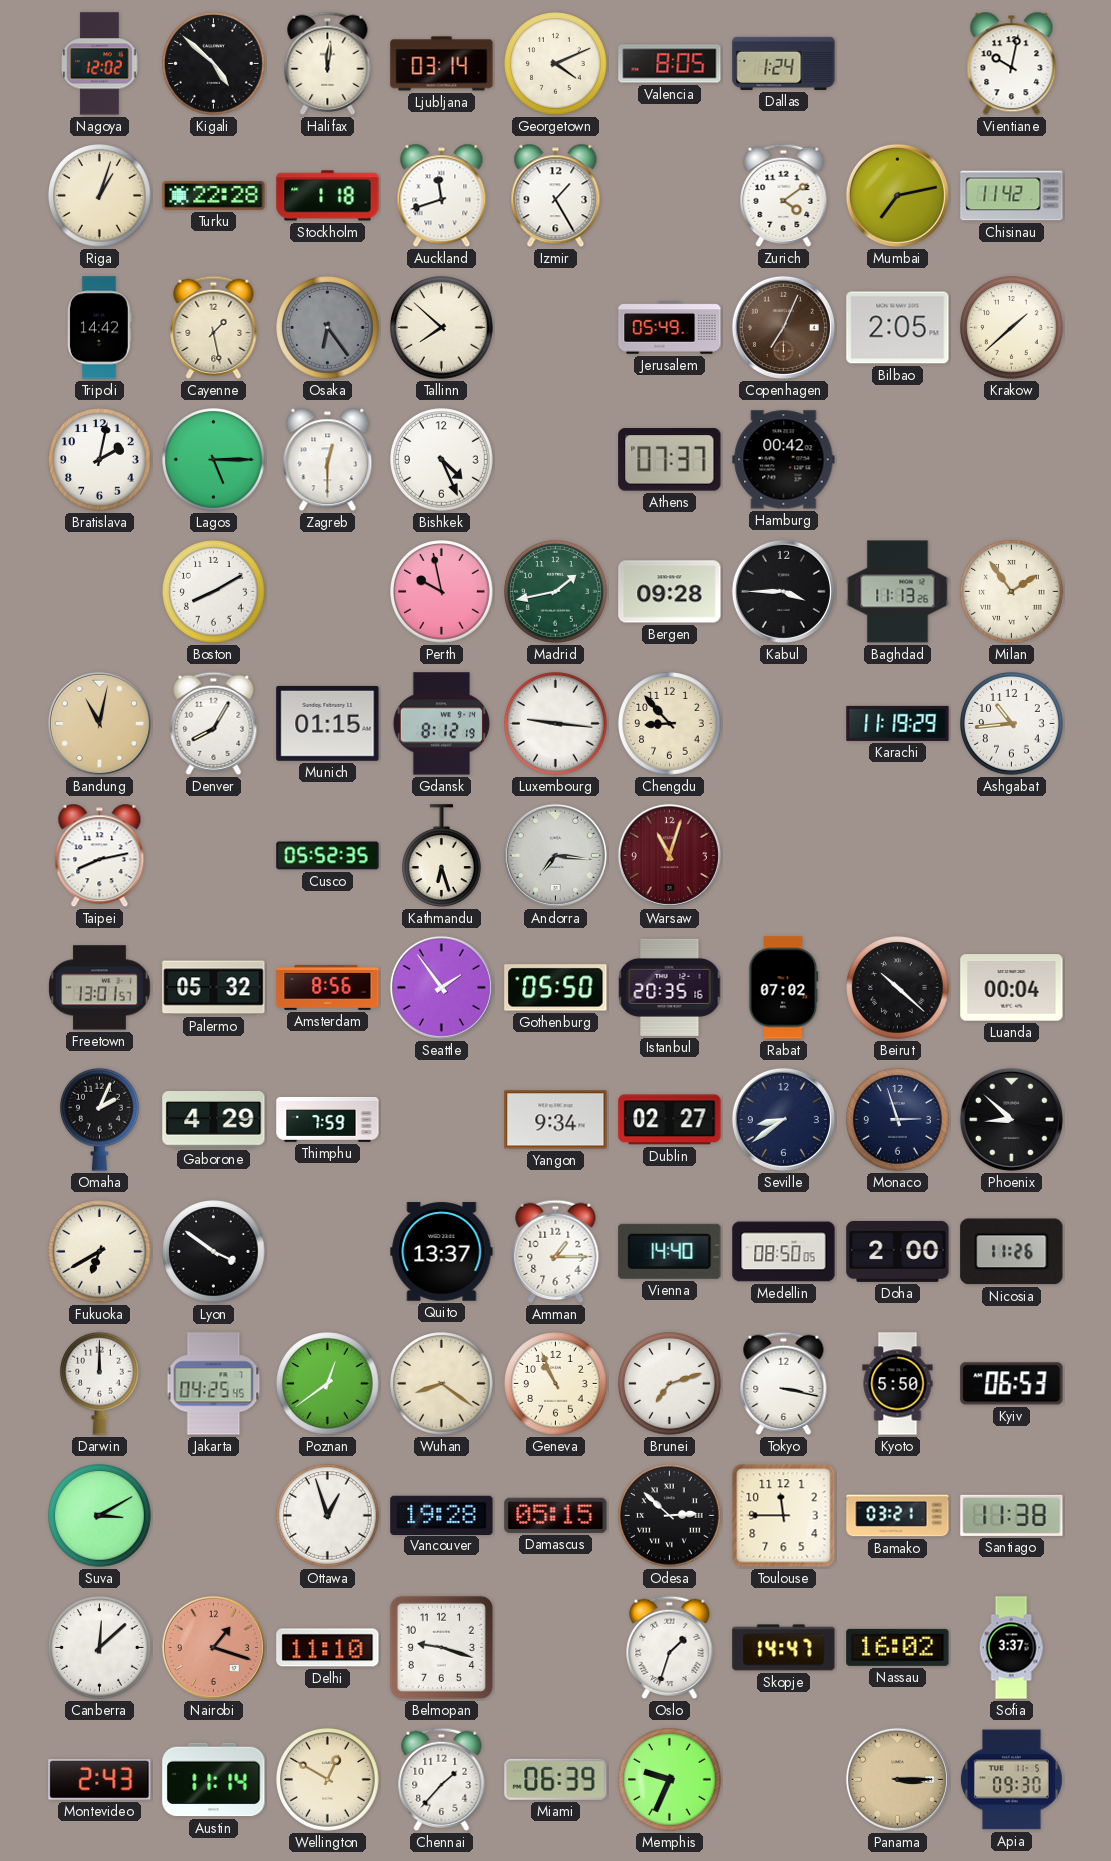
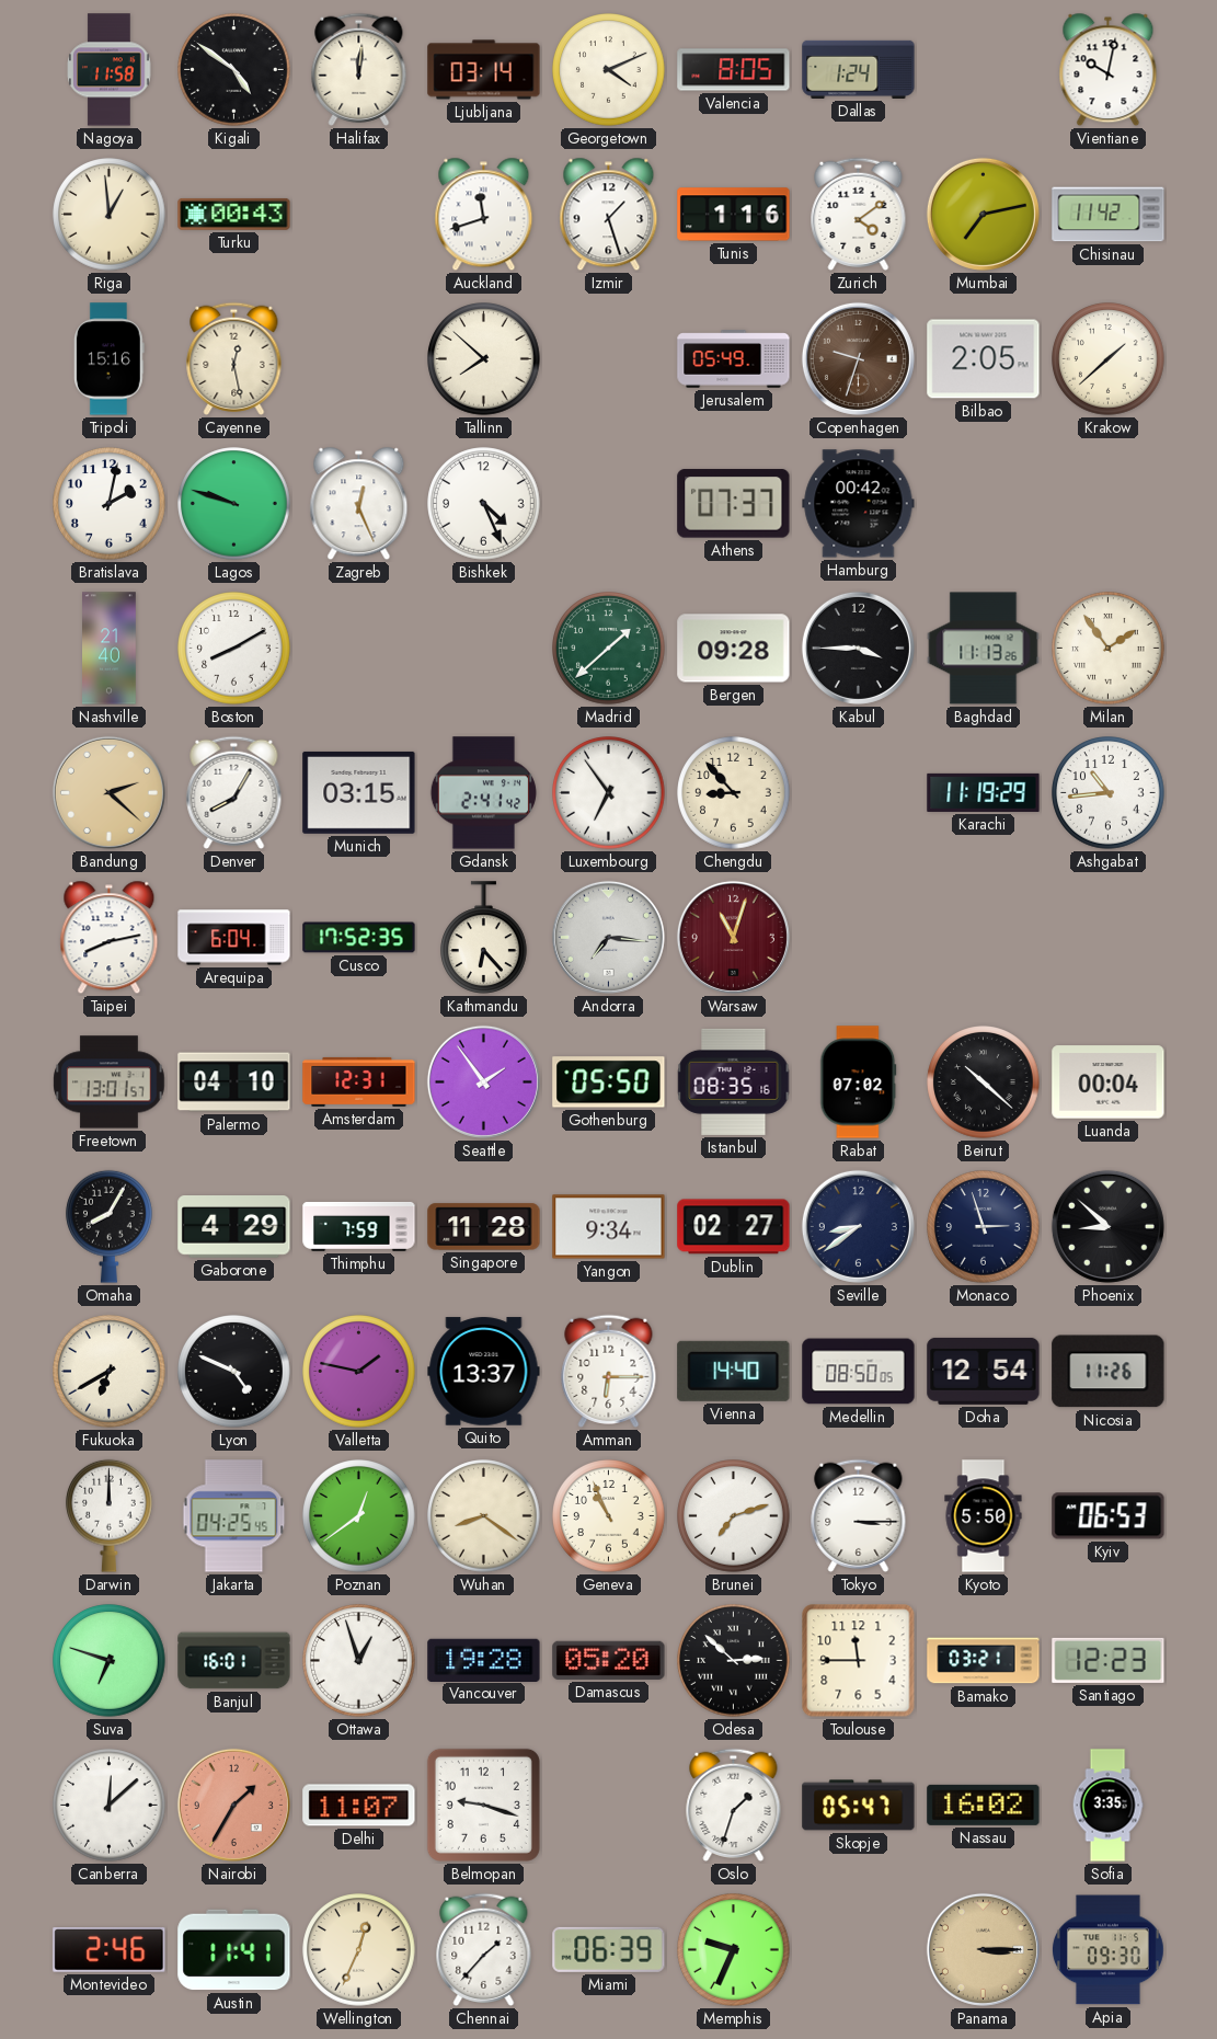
Nagoya: 12:02 -> 11:58 (110, 70)
Kigali: 4:52 -> 4:51 (234, 70)
Riga: 1:03 -> 12:59 (110, 215)
Turku: 22:28 -> 00:43 (234, 215)
Stockholm: 1:18 -> none (328, 196)
Izmir: 1:25 -> 1:27 (609, 215)
Tunis: none -> 1:16 (734, 215)
Tripoli: 14:42 -> 15:16 (108, 359)
Cayenne: 1:28 -> 12:28 (234, 358)
Osaka: 6:24 -> none (328, 328)
Copenhagen: 7:04 -> 9:33 (858, 358)
Lagos: 5:15 -> 9:48 (234, 504)
Zagreb: 12:30 -> 12:26 (359, 504)
Nashville: none -> 21:40 (110, 649)
Perth: 9:58 -> none (442, 592)
Madrid: 1:43 -> 1:38 (609, 649)
Bandung: 11:02 -> 2:22 (108, 792)
Munich: 01:15 -> 03:15 (359, 792)
Gdansk: 8:12 -> 2:41 (483, 793)
Luxembourg: 9:16 -> 6:54 (609, 793)
Arequipa: none -> 6:04 (234, 938)
Cusco: 05:52 -> 17:52 (359, 938)
Kathmandu: 6:27 -> 6:23 (484, 938)
Palermo: 05:32 -> 04:10 (234, 1082)
Amsterdam: 8:56 -> 12:31 (359, 1081)
Istanbul: 20:35 -> 08:35 (734, 1081)
Omaha: 2:04 -> 8:05 (110, 1226)
Singapore: none -> 11:28 (484, 1227)
Lyon: 3:51 -> 4:49 (234, 1372)
Valletta: none -> 1:47 (359, 1372)
Amman: 1:15 -> 6:15 (609, 1371)
Doha: 2:00 -> 12:54 (984, 1371)
Tokyo: 3:17 -> 3:15 (859, 1515)
Suva: 3:10 -> 6:48 (110, 1661)
Banjul: none -> 16:01 (234, 1661)
Damascus: 05:15 -> 05:20 (609, 1660)
Santiago: 11:38 -> 12:23 (1109, 1660)
Nairobi: 1:18 -> 1:35 (233, 1805)
Delhi: 11:10 -> 11:07 (359, 1806)
Skopje: 14:47 -> 05:47 (859, 1806)
Sofia: 3:37 -> 3:35 (1107, 1806)
Montevideo: 2:43 -> 2:46 (110, 1950)
Austin: 11:14 -> 11:41 (234, 1950)
Wellington: 12:50 -> 12:34 (359, 1950)
